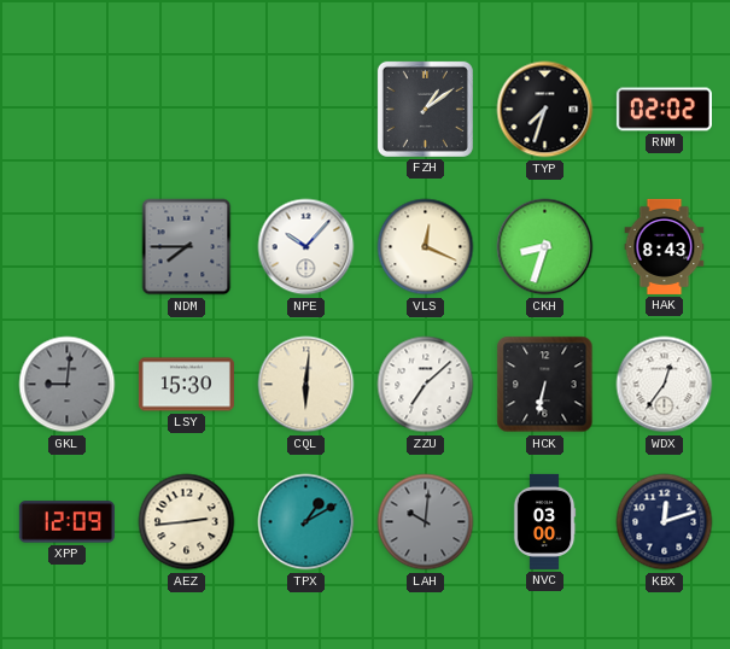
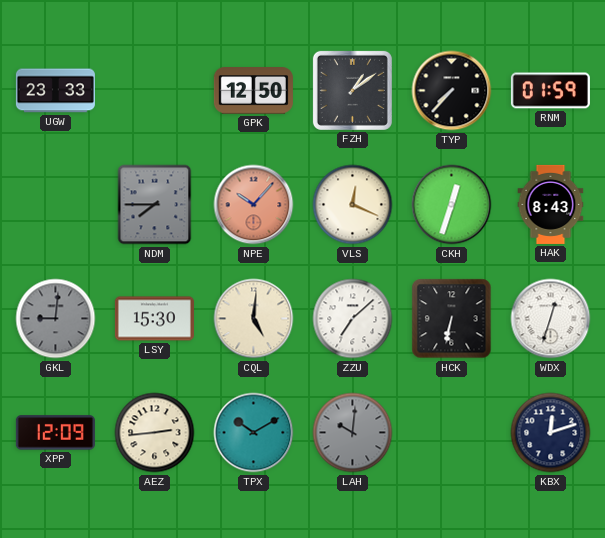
UGW: none -> 23:33 (55, 91)
GPK: none -> 12:50 (253, 91)
TYP: 7:33 -> 7:37 (452, 91)
RNM: 02:02 -> 01:59 (550, 91)
NPE dial: white -> salmon (254, 205)
CKH: 8:33 -> 12:33 (452, 205)
CQL: 6:01 -> 5:01 (254, 319)
WDX: 12:36 -> 12:33 (551, 319)
TPX: 1:10 -> 10:10 (254, 433)
NVC: 03:00 -> none (544, 521)
